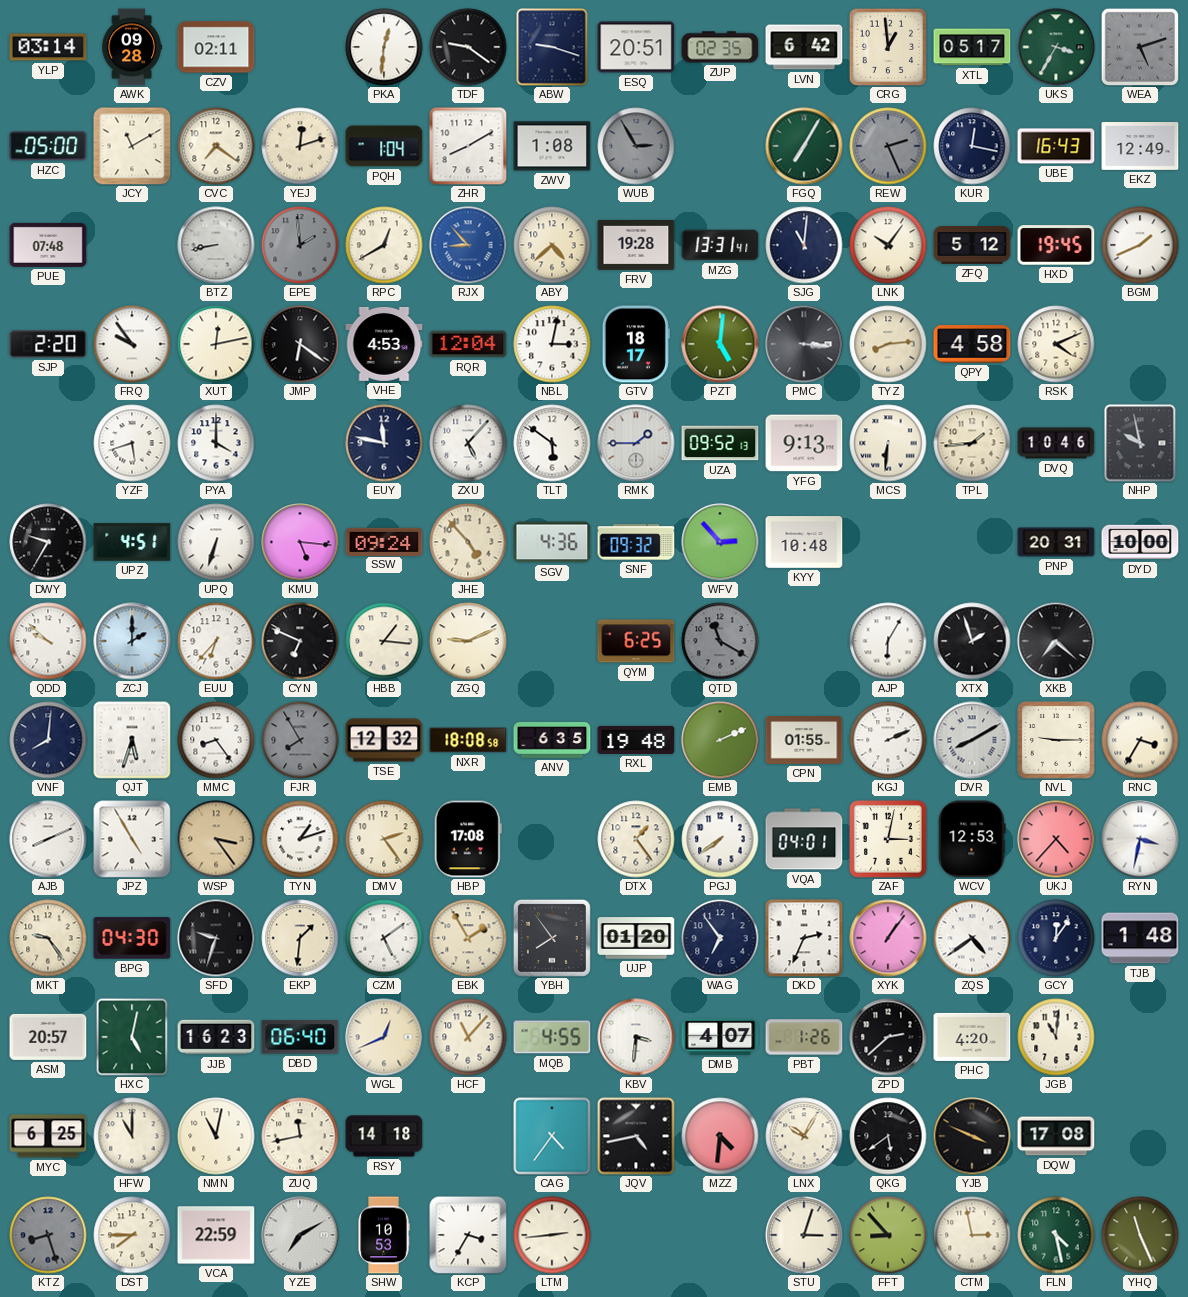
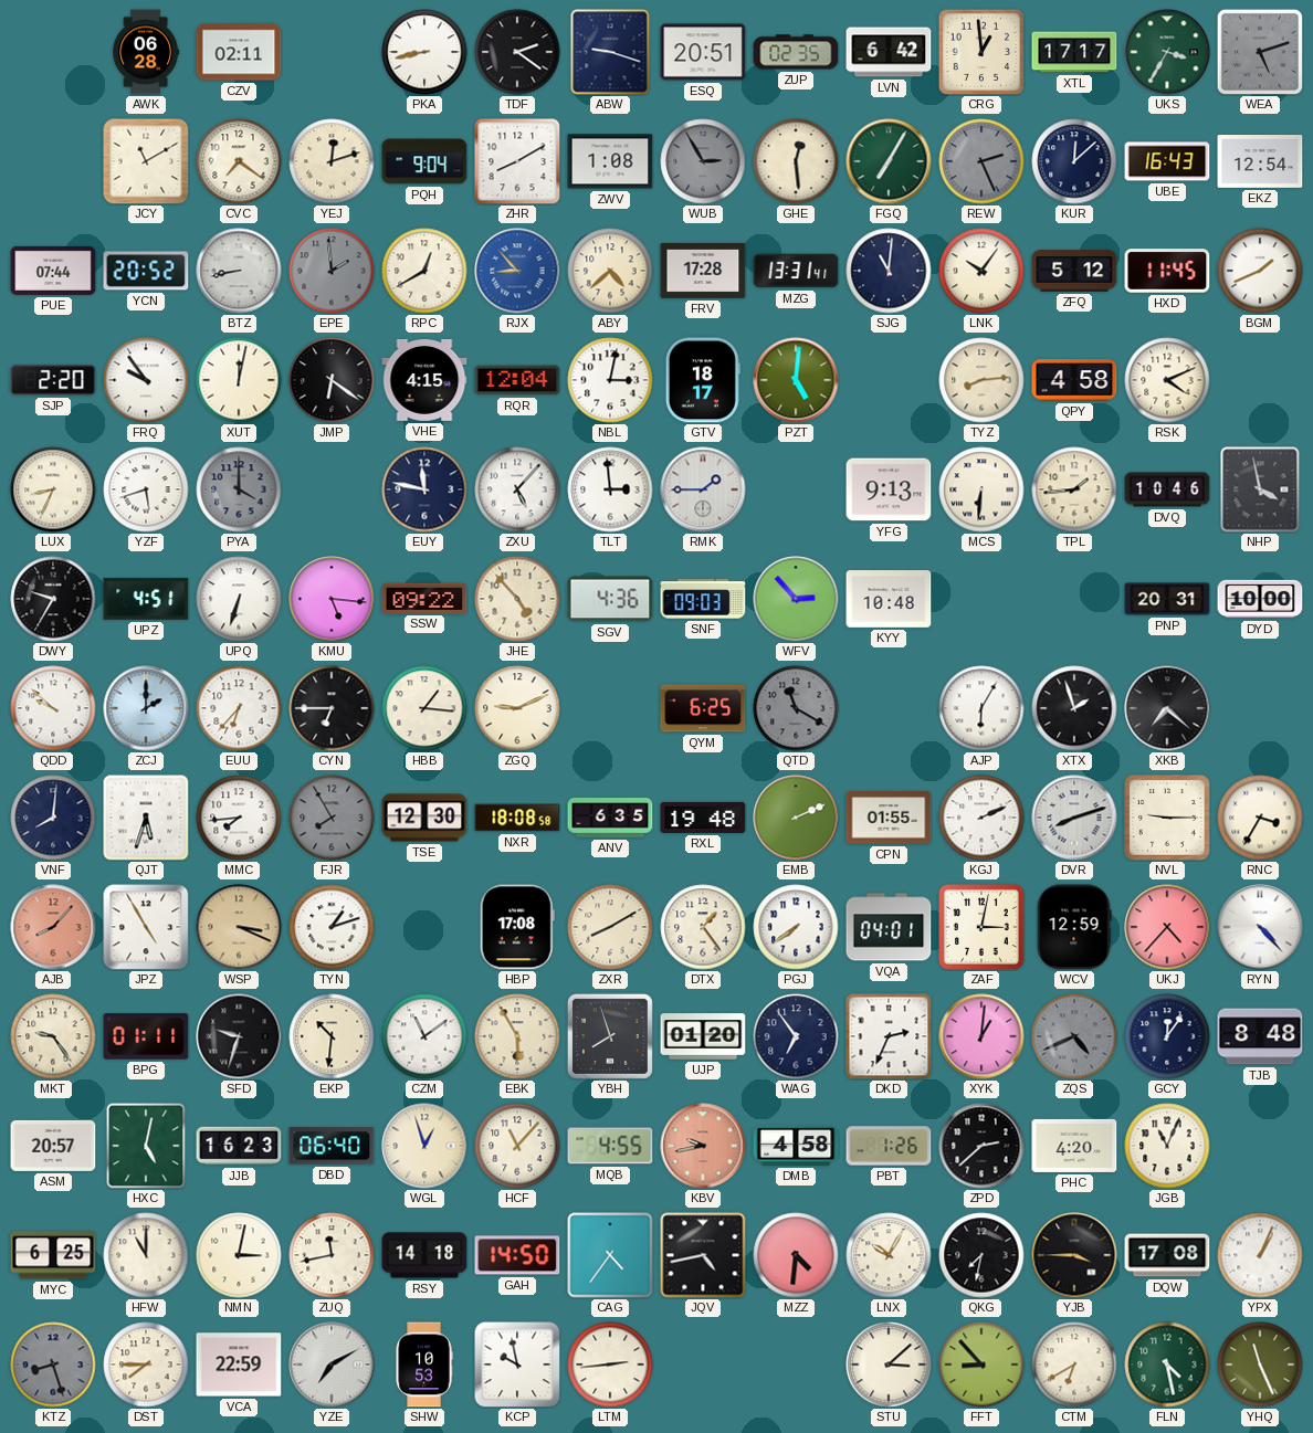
YLP: 03:14 -> none (48, 47)
AWK: 09:28 -> 06:28 (146, 52)
PKA: 12:31 -> 8:43 (424, 52)
TDF: 9:21 -> 2:21 (517, 52)
XTL: 05:17 -> 17:17 (1074, 52)
HZC: 05:00 -> none (48, 146)
PQH: 1:04 -> 9:04 (424, 161)
GHE: none -> 12:29 (796, 161)
KUR: 12:17 -> 12:08 (1074, 161)
EKZ: 12:49 -> 12:54 (1260, 162)
PUE: 07:48 -> 07:44 (53, 271)
YCN: none -> 20:52 (146, 271)
FRV: 19:28 -> 17:28 (703, 271)
HXD: 19:45 -> 11:45 (1167, 271)
XUT: 12:13 -> 12:02 (239, 380)
VHE: 4:53 -> 4:15 (424, 380)
PMC: 3:16 -> none (804, 344)
LUX: none -> 8:34 (53, 489)
PYA dial: white -> grey (239, 489)
TLT: 5:51 -> 2:59 (610, 489)
UZA: 09:52 -> none (720, 443)
NHP: 9:58 -> 3:58 (1260, 489)
SSW: 09:24 -> 09:22 (424, 598)
SNF: 09:32 -> 09:03 (703, 599)
CYN: 6:49 -> 6:45 (332, 708)
MMC: 8:24 -> 7:44 (239, 818)
TSE: 12:32 -> 12:30 (424, 818)
DVR: 8:10 -> 8:12 (1074, 818)
AJB: 8:11 -> 8:07 (53, 927)
AJB dial: white -> salmon (53, 927)
WSP: 3:24 -> 3:19 (239, 927)
DMV: 2:24 -> none (384, 839)
ZXR: none -> 8:10 (610, 927)
WCV: 12:53 -> 12:59 (1074, 927)
RYN: 3:32 -> 4:23 (1260, 927)
BPG: 04:30 -> 01:11 (146, 1036)
EKP: 1:31 -> 10:31 (332, 1036)
CZM: 5:09 -> 11:09 (424, 1036)
EBK: 1:55 -> 5:55 (517, 1036)
YBH: 7:54 -> 7:57 (610, 1036)
XYK: 1:06 -> 1:01 (981, 1036)
ZQS: 4:39 -> 4:41 (1074, 1036)
ZQS dial: white -> grey (1074, 1036)
TJB: 1:48 -> 8:48 (1260, 1036)
WGL: 12:41 -> 12:57 (424, 1146)
KBV: 3:31 -> 9:43 (703, 1146)
KBV dial: white -> salmon (703, 1146)
DMB: 4:07 -> 4:58 (796, 1146)
JGB: 11:01 -> 11:04 (1167, 1146)
NMN: 11:02 -> 3:02 (239, 1255)
GAH: none -> 14:50 (517, 1255)
QKG: 5:39 -> 7:32 (981, 1255)
YJB: 3:49 -> 3:45 (1074, 1255)
YPX: none -> 1:04 (1260, 1255)
KCP: 3:35 -> 9:58 (517, 1364)
STU: 3:03 -> 3:08 (889, 1364)
CTM: 2:58 -> 6:40 (1074, 1364)
